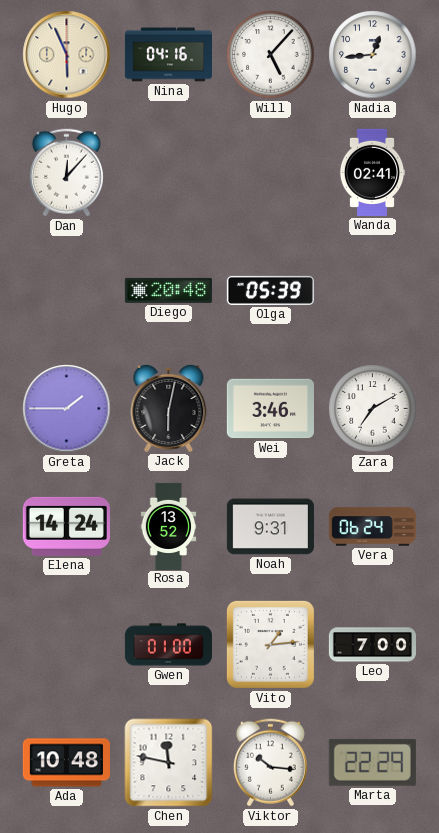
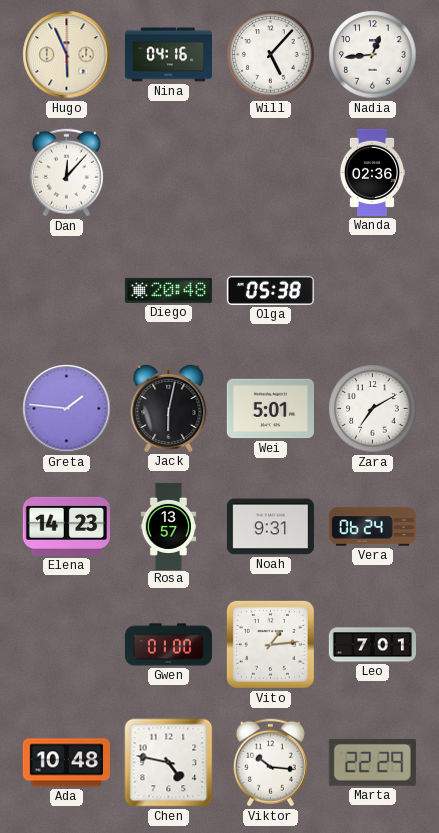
Wanda: 02:41 -> 02:36 (372, 172)
Olga: 05:39 -> 05:38 (270, 290)
Greta: 1:45 -> 1:46 (67, 409)
Wei: 3:46 -> 5:01 (270, 409)
Elena: 14:24 -> 14:23 (66, 526)
Rosa: 13:52 -> 13:57 (169, 526)
Leo: 7:00 -> 7:01 (372, 645)
Chen: 11:47 -> 4:47 (169, 763)
